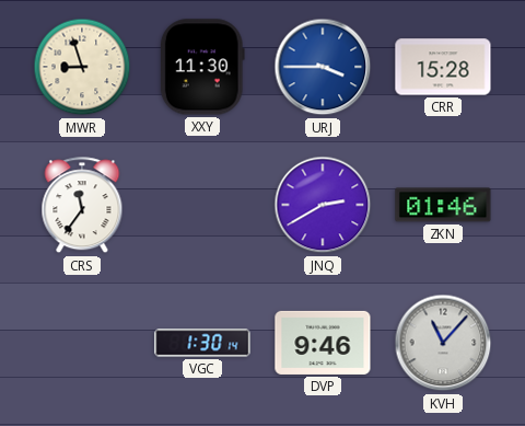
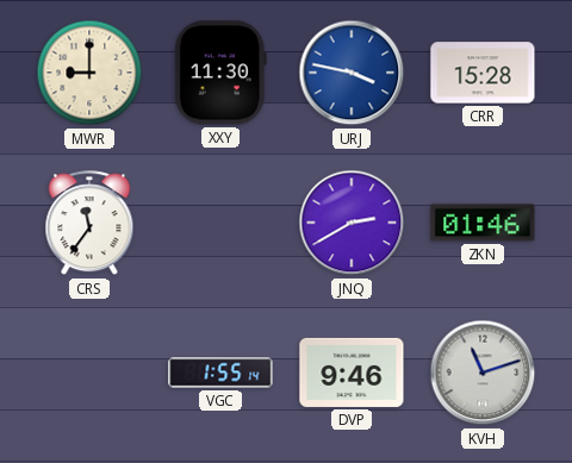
MWR: 8:57 -> 9:00 (89, 73)
URJ: 3:45 -> 3:47 (352, 73)
VGC: 1:30 -> 1:55 (220, 373)
KVH: 11:07 -> 11:12 (483, 373)
